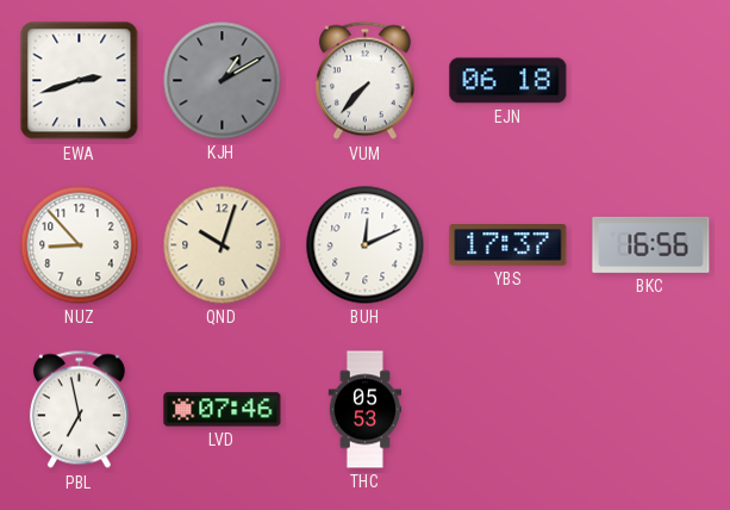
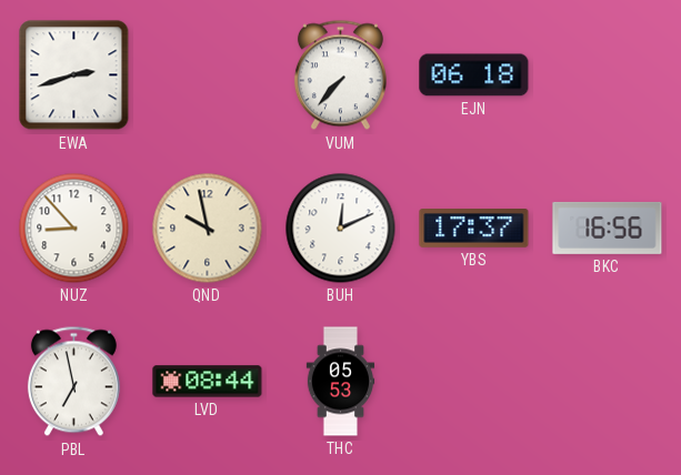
KJH: 1:10 -> none (223, 81)
QND: 10:03 -> 9:58 (208, 229)
LVD: 07:46 -> 08:44 (208, 382)
